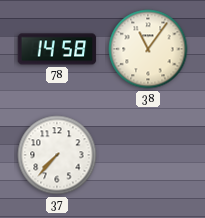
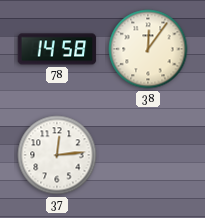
38: 11:06 -> 12:06 (148, 49)
37: 7:37 -> 12:14 (57, 155)
